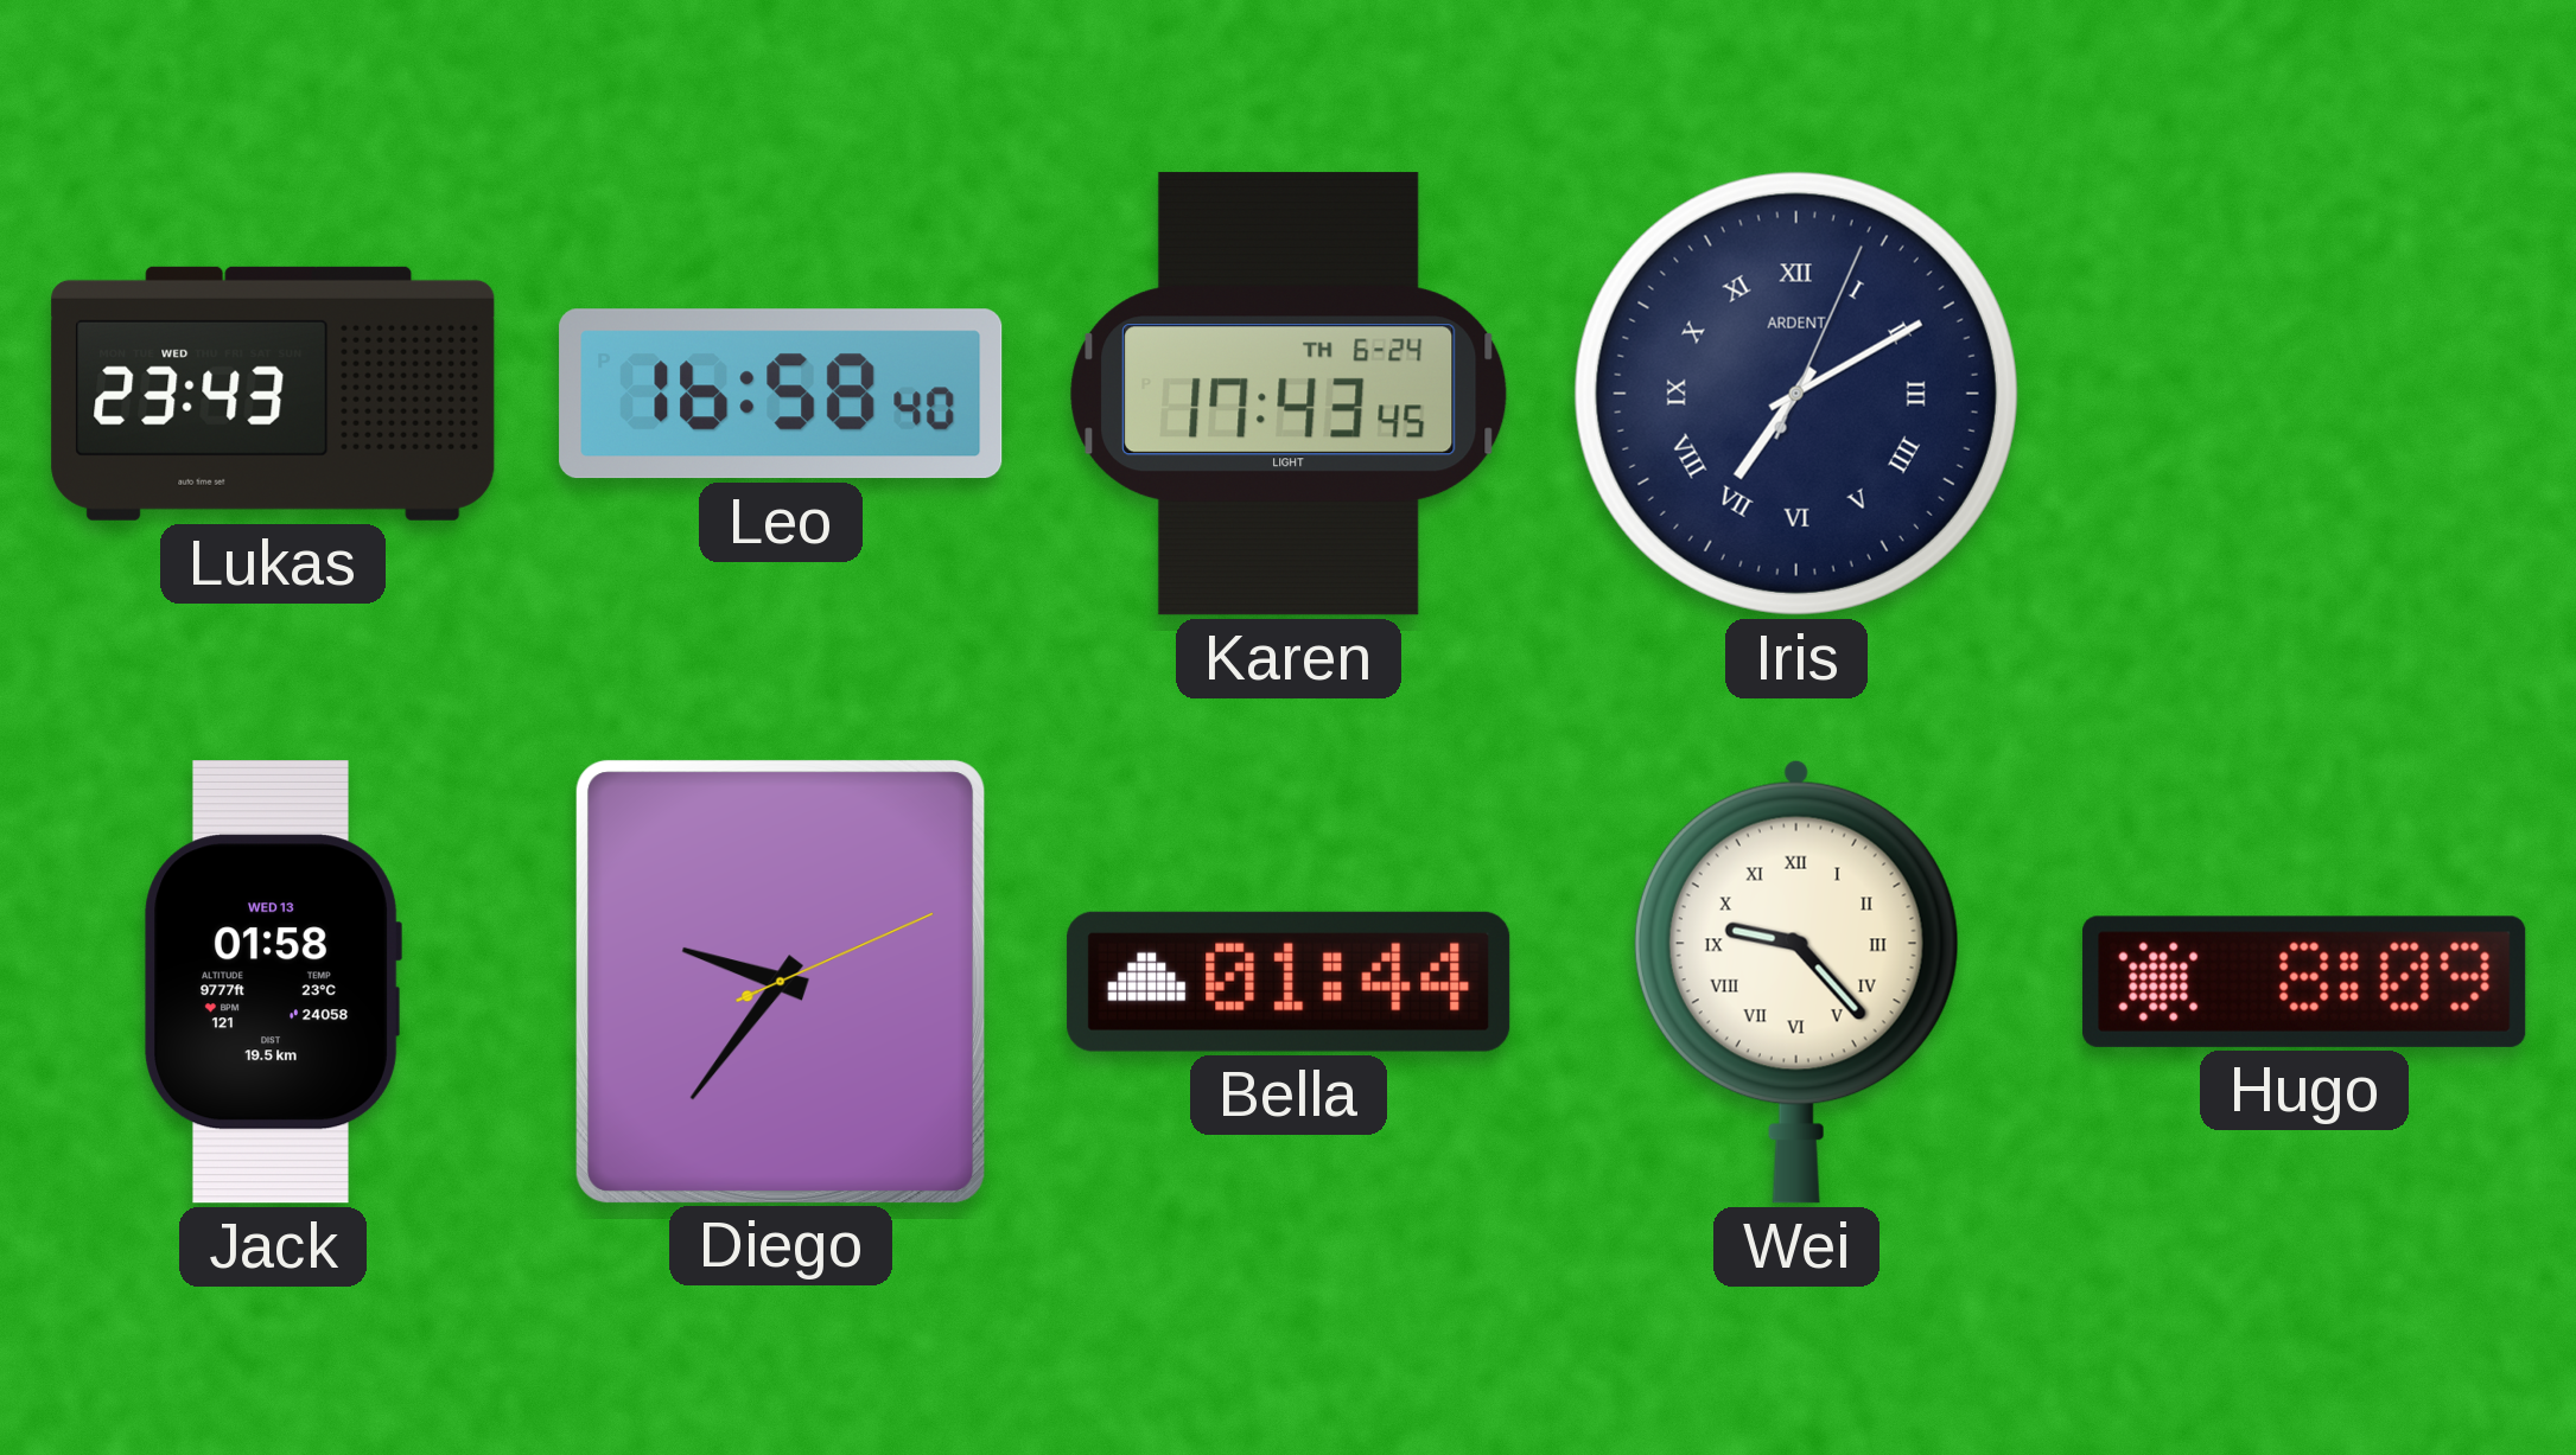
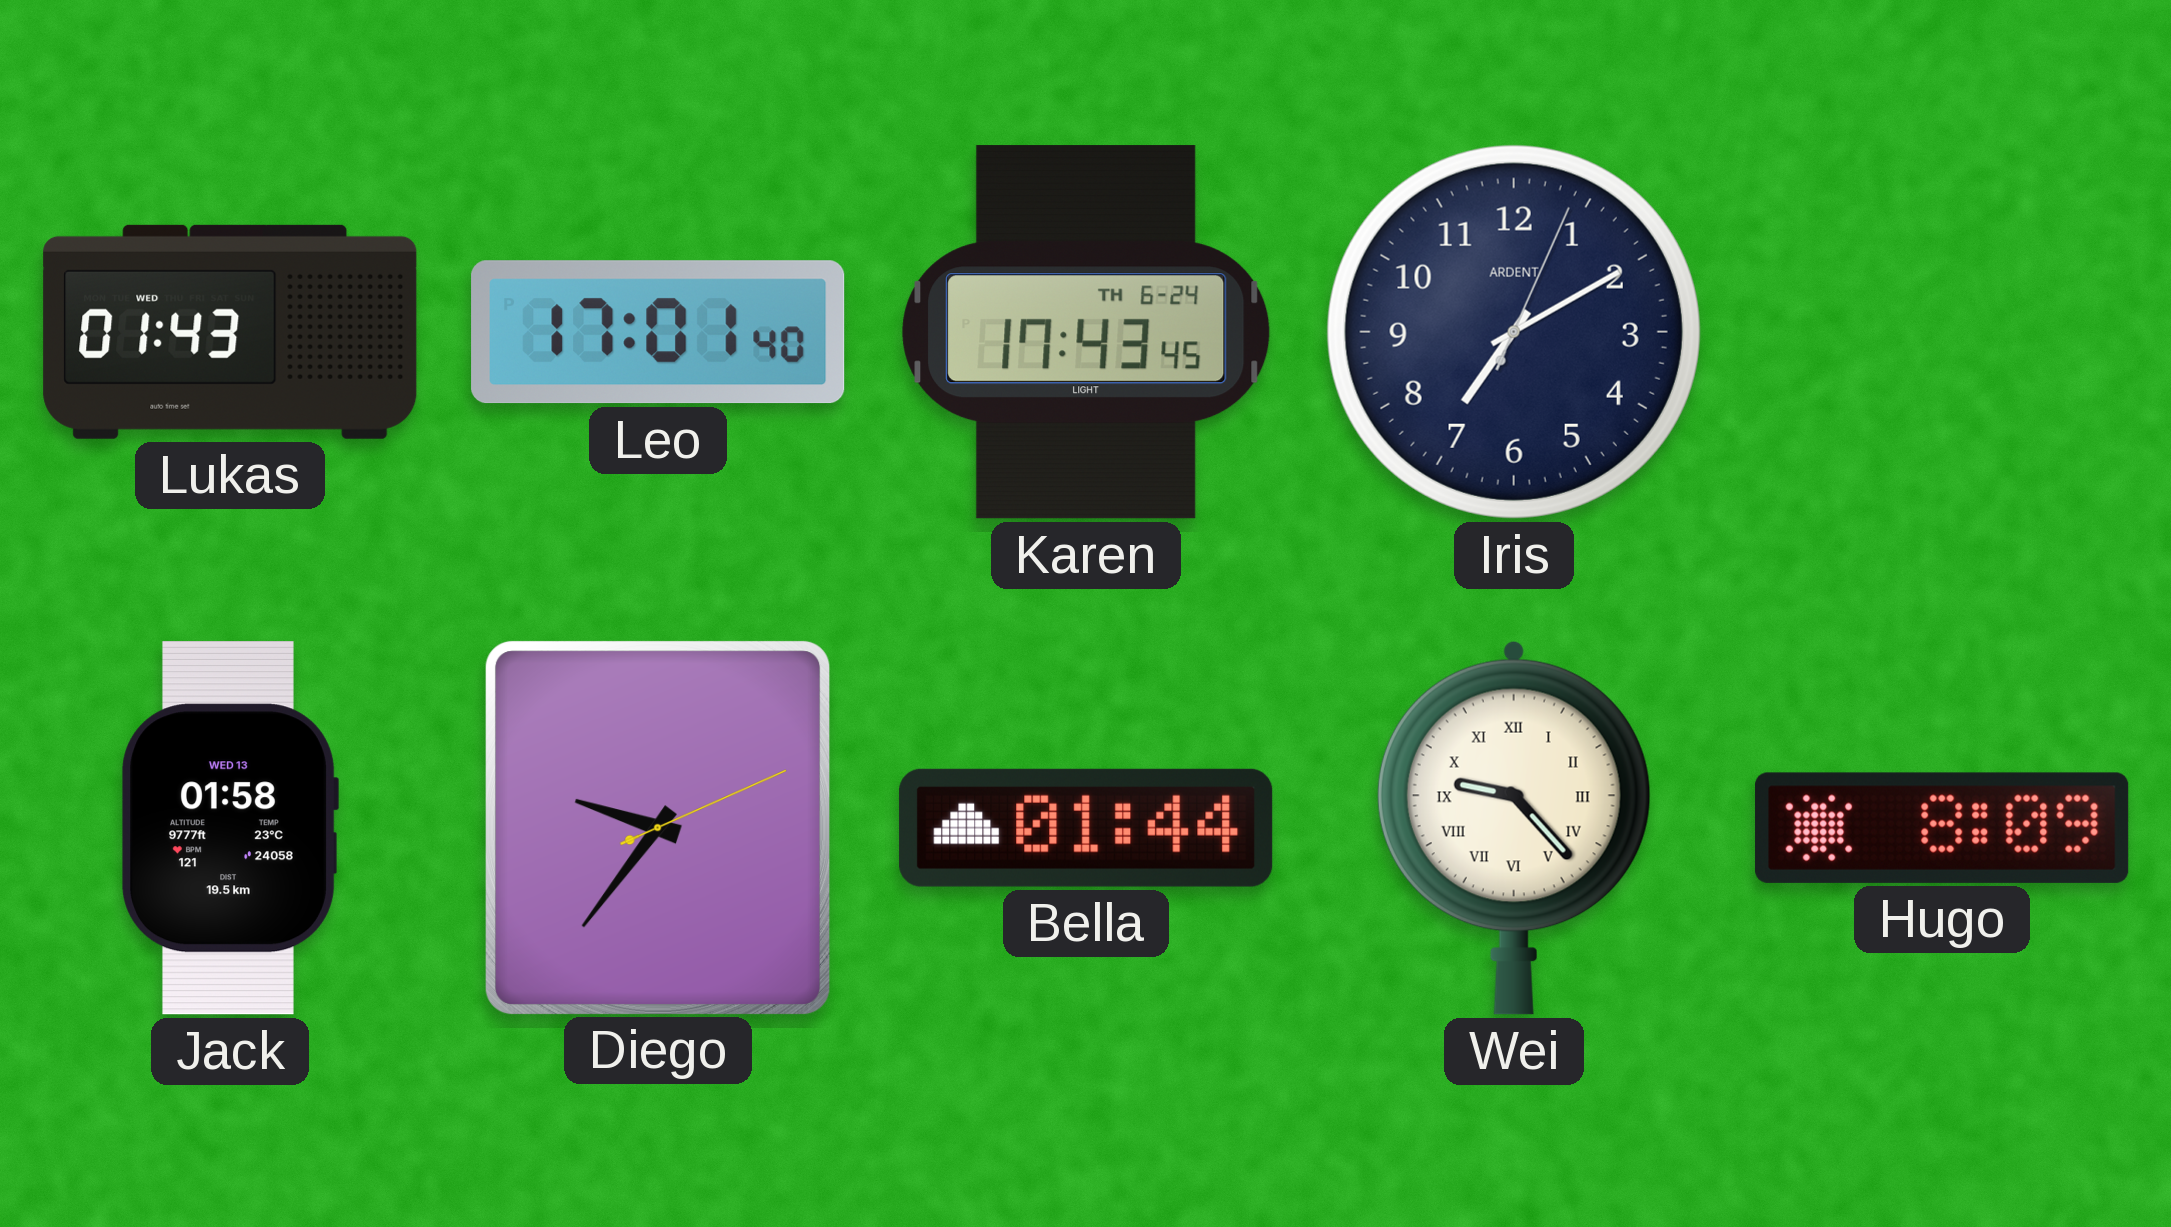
Lukas: 23:43 -> 01:43 (230, 332)
Leo: 16:58 -> 17:01 (658, 332)
Iris numerals: Roman -> Arabic (1514, 332)
